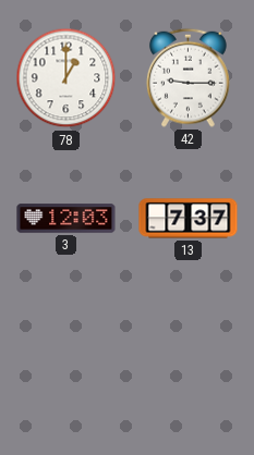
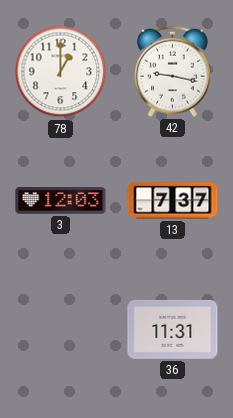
42: 9:15 -> 9:17 (172, 71)
36: none -> 11:31 (173, 329)
